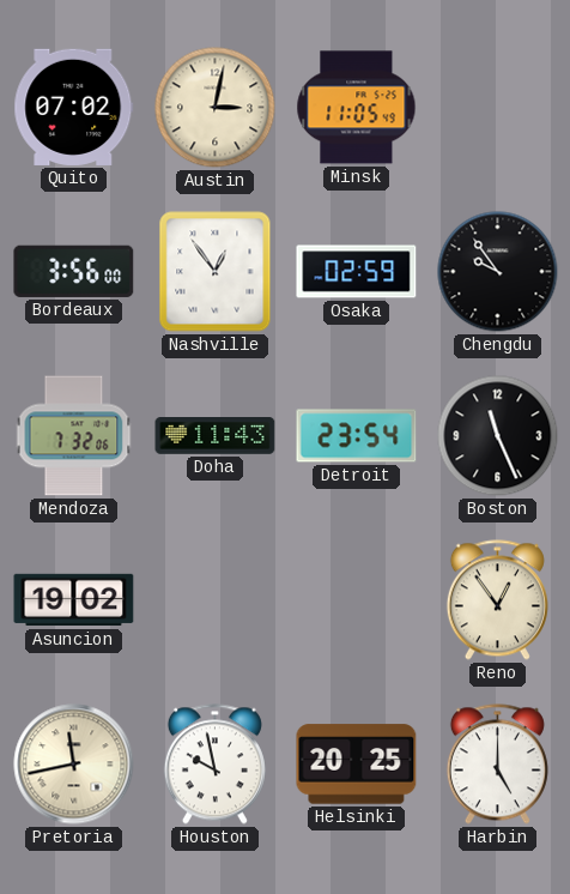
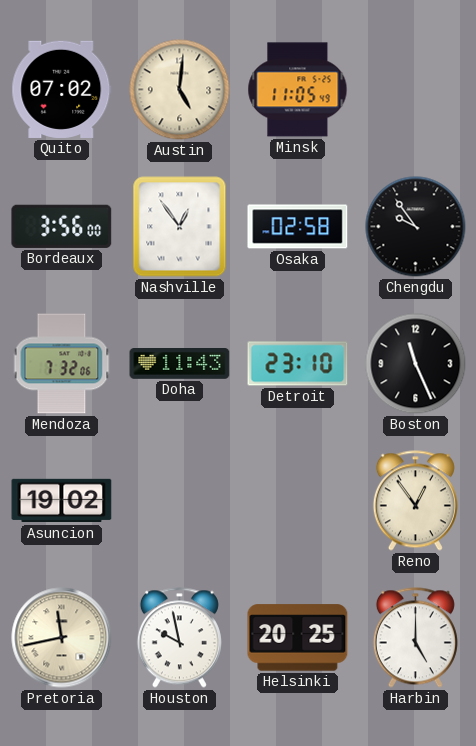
Austin: 3:02 -> 5:01 (180, 90)
Osaka: 02:59 -> 02:58 (298, 227)
Detroit: 23:54 -> 23:10 (298, 364)
